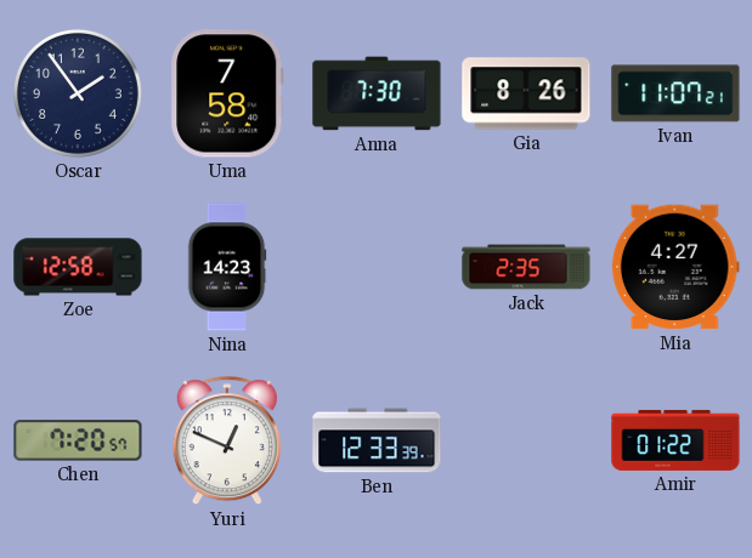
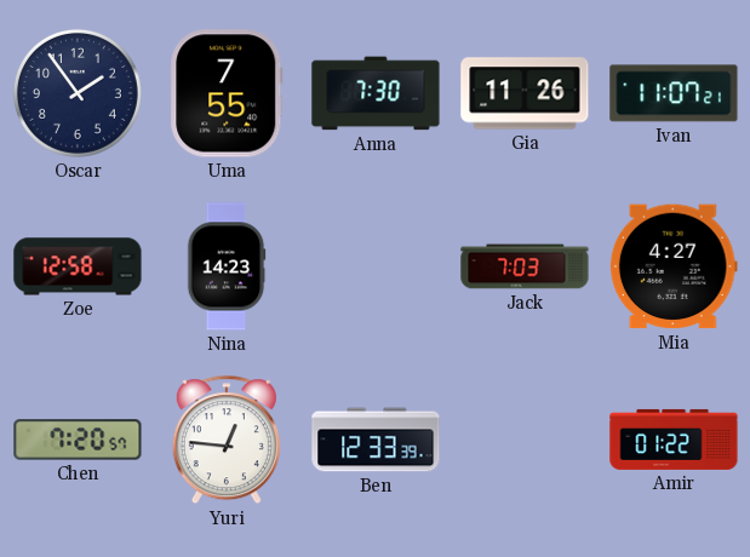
Uma: 7:58 -> 7:55 (227, 93)
Gia: 8:26 -> 11:26 (525, 93)
Jack: 2:35 -> 7:03 (525, 266)
Yuri: 12:49 -> 12:46 (227, 441)
